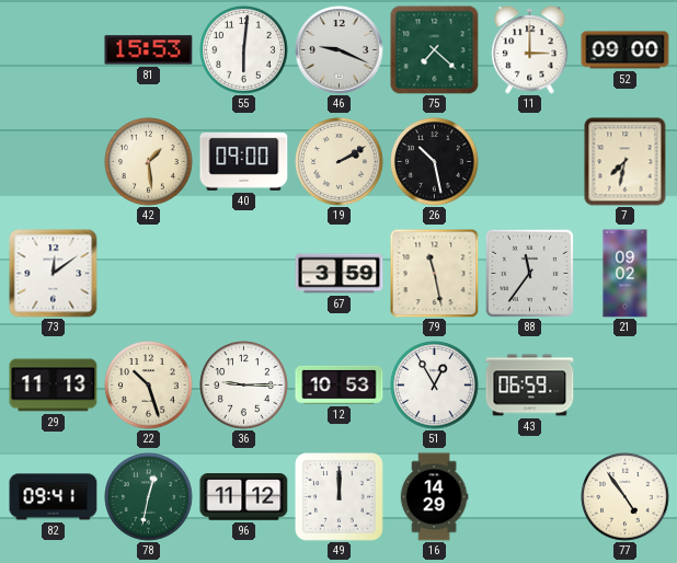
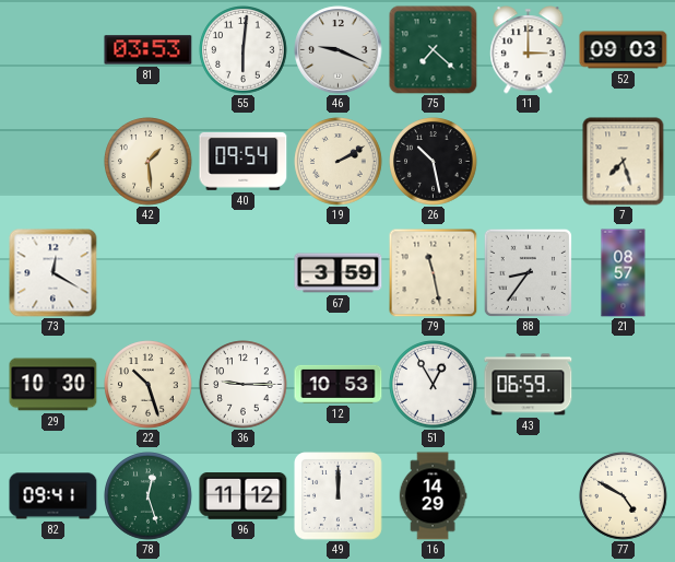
81: 15:53 -> 03:53 (149, 50)
52: 09:00 -> 09:03 (624, 50)
40: 09:00 -> 09:54 (244, 161)
7: 7:32 -> 7:27 (624, 162)
73: 12:09 -> 12:20 (54, 273)
88: 11:36 -> 8:36 (528, 272)
21: 09:02 -> 08:57 (624, 273)
29: 11:13 -> 10:30 (54, 385)
78: 12:32 -> 12:27 (149, 496)
77: 4:54 -> 4:50 (624, 496)
